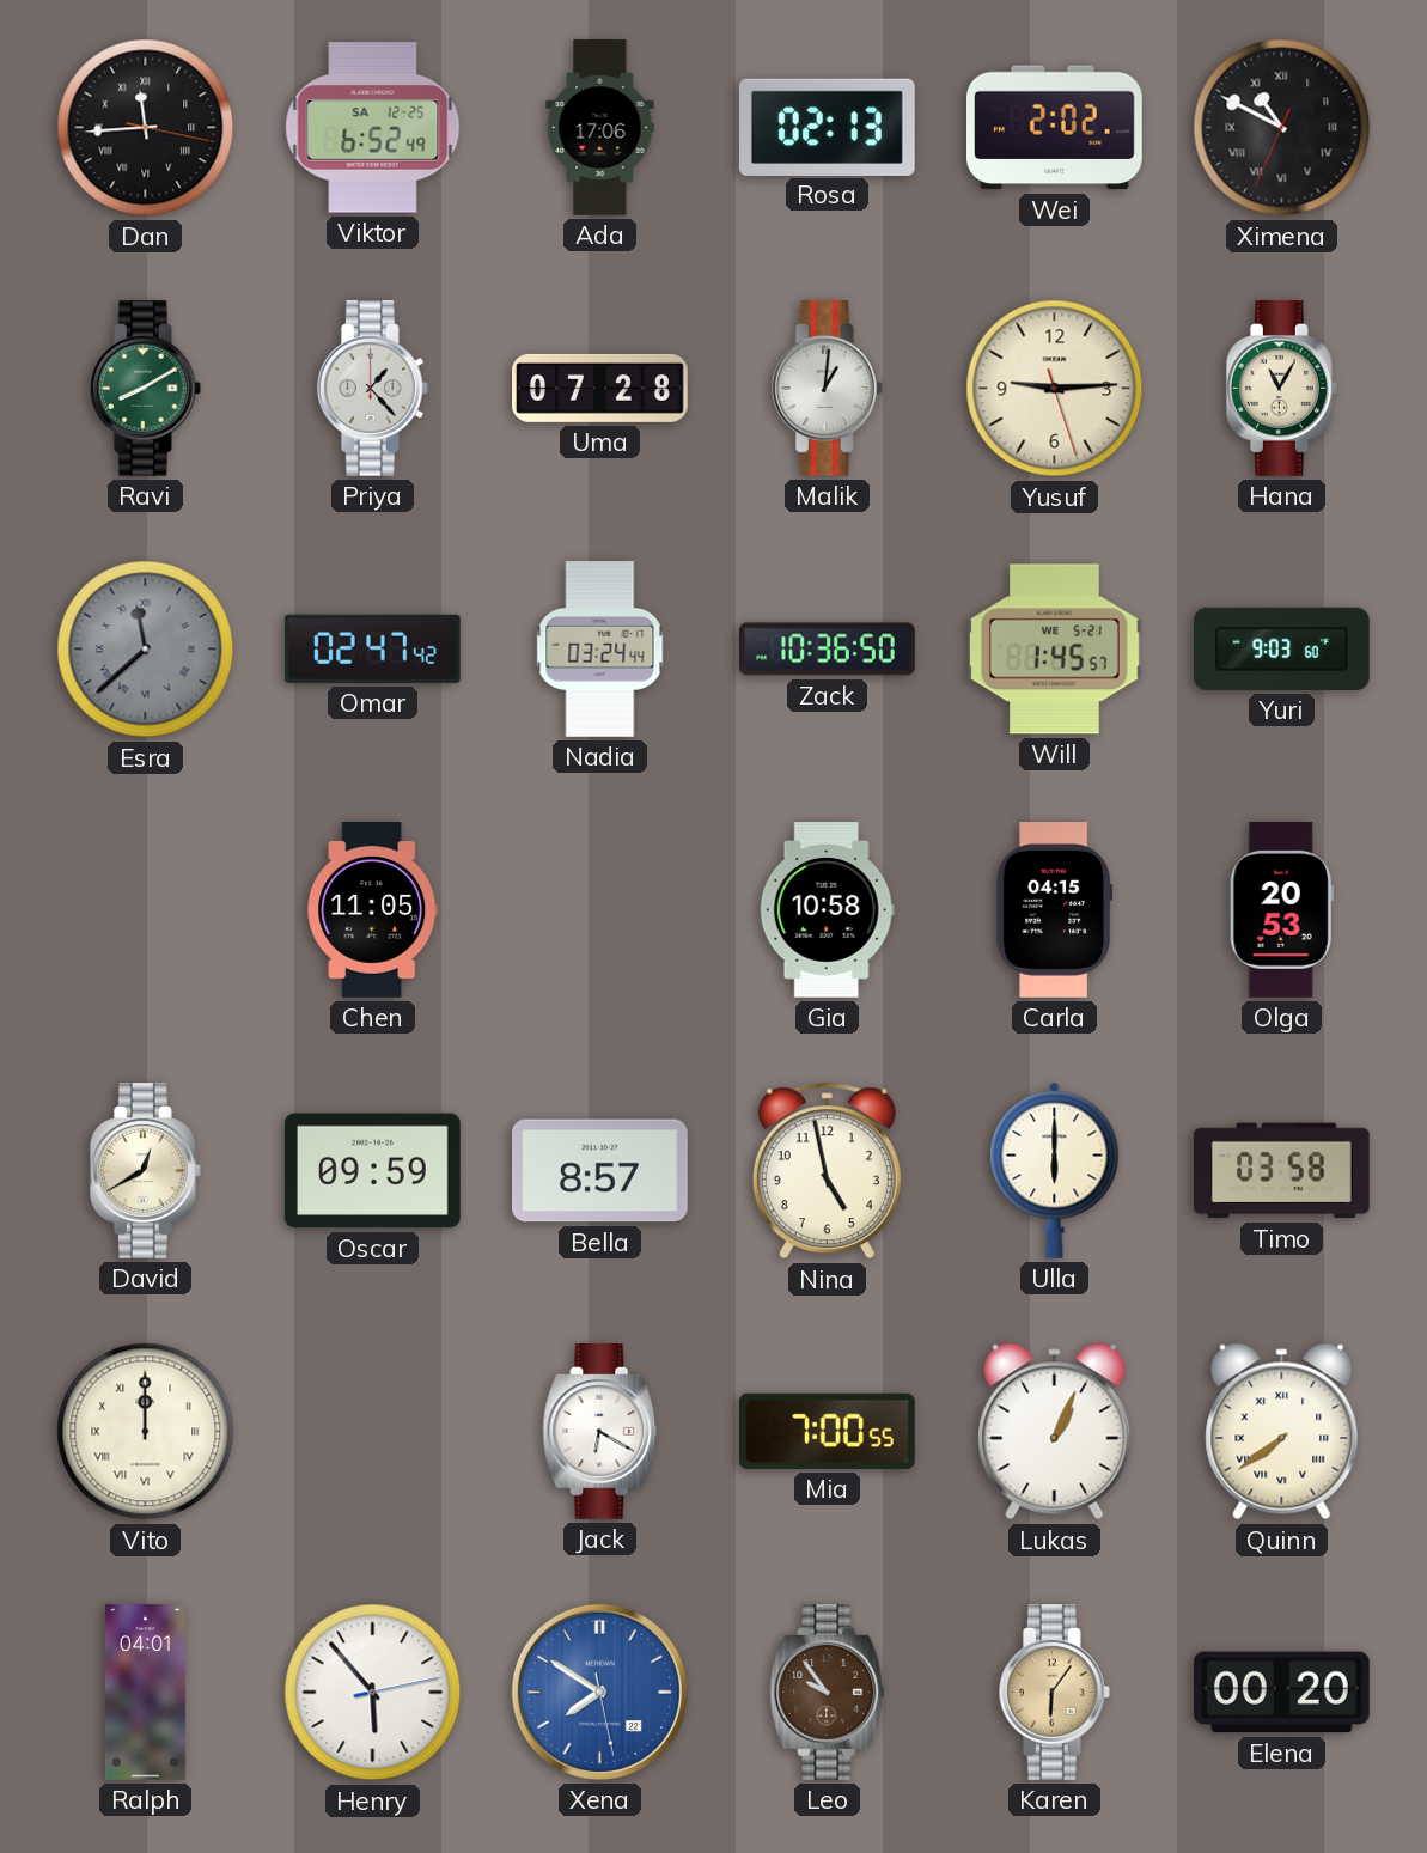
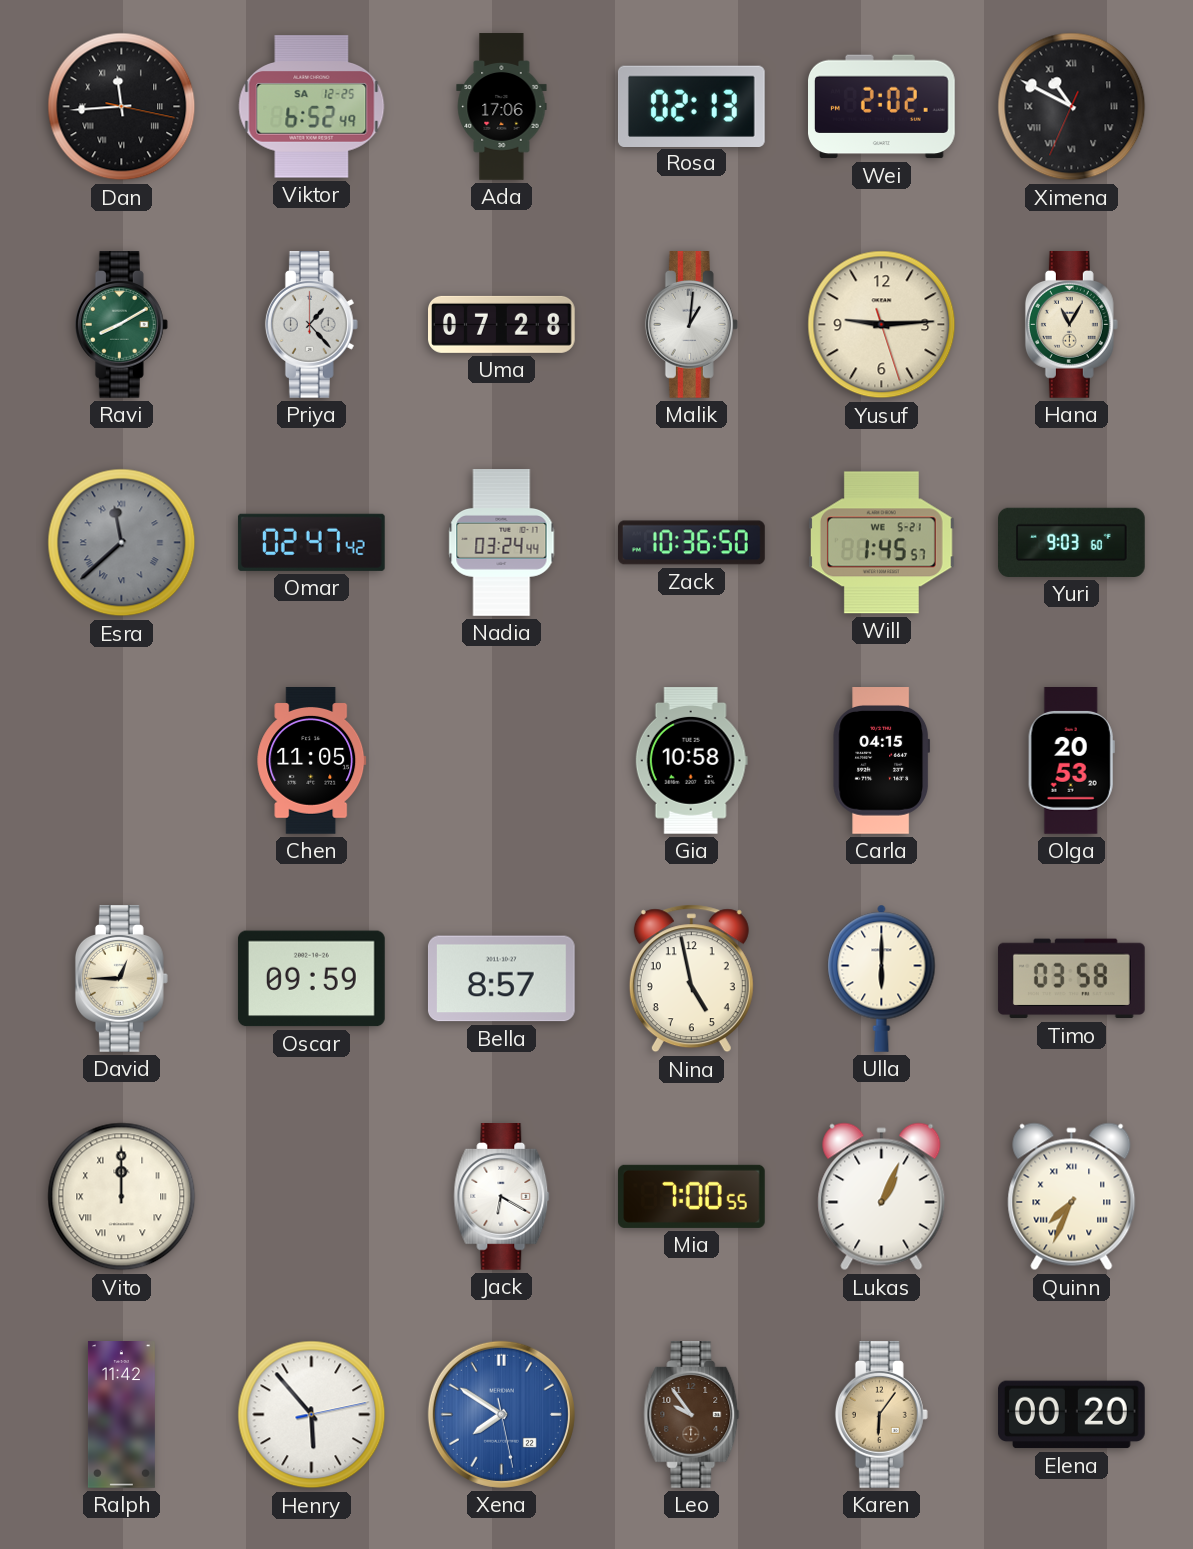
David: 12:40 -> 12:45 (121, 979)
Quinn: 7:39 -> 7:34 (1072, 1197)
Ralph: 04:01 -> 11:42 (121, 1415)
